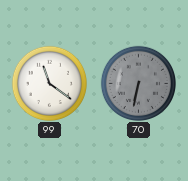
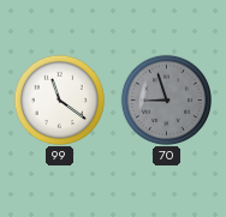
70: 6:32 -> 8:57 (166, 100)
